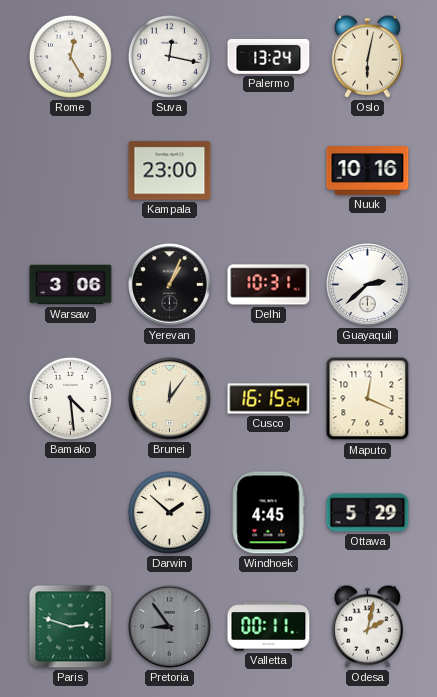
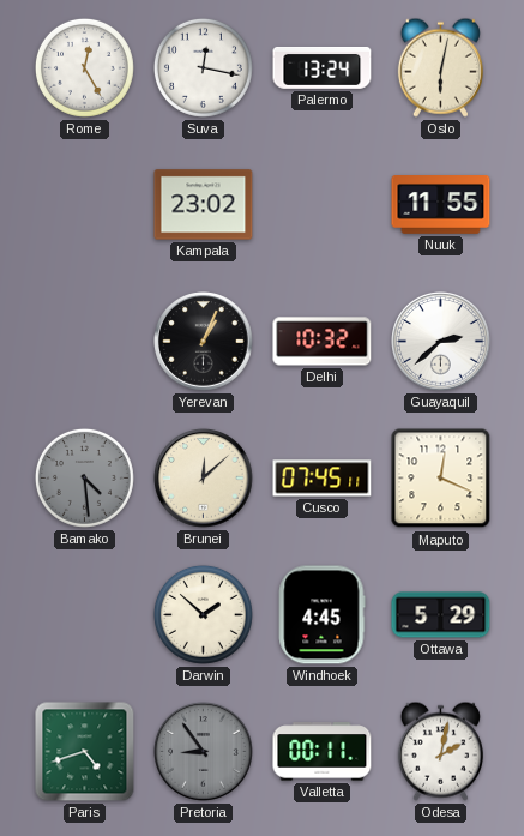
Kampala: 23:00 -> 23:02 (204, 205)
Nuuk: 10:16 -> 11:55 (441, 205)
Warsaw: 3:06 -> none (71, 285)
Delhi: 10:31 -> 10:32 (323, 342)
Bamako dial: white -> grey (84, 477)
Brunei: 12:06 -> 12:08 (204, 479)
Cusco: 16:15 -> 07:45 (323, 479)
Paris: 2:48 -> 4:42 (85, 752)
